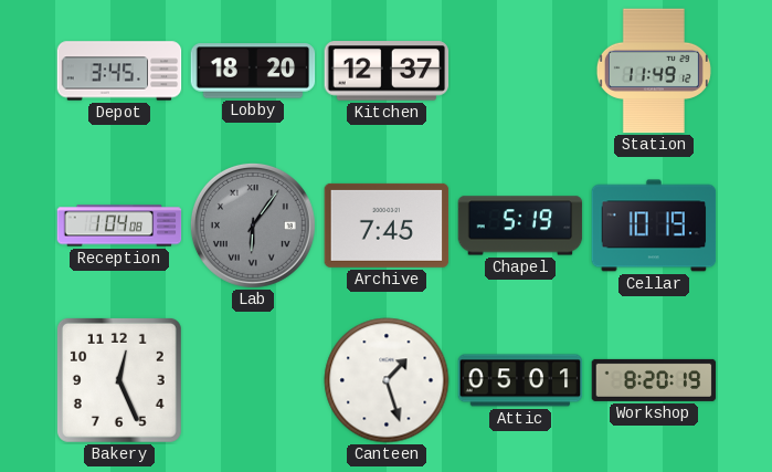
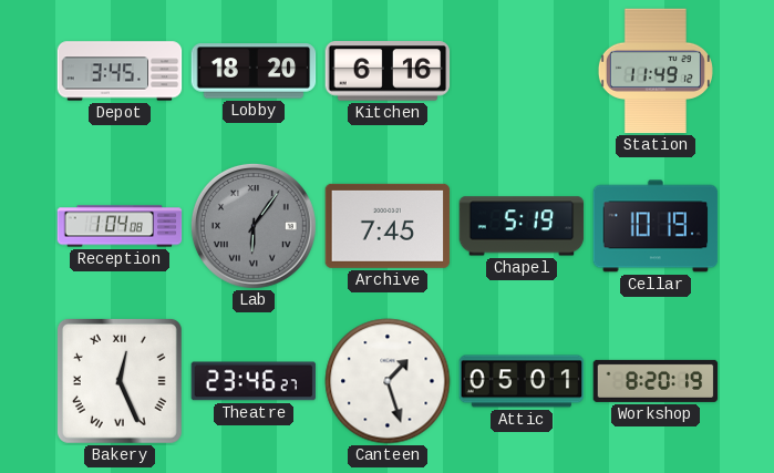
Kitchen: 12:37 -> 6:16 (388, 71)
Bakery numerals: Arabic -> Roman (120, 381)
Theatre: none -> 23:46 (254, 381)
